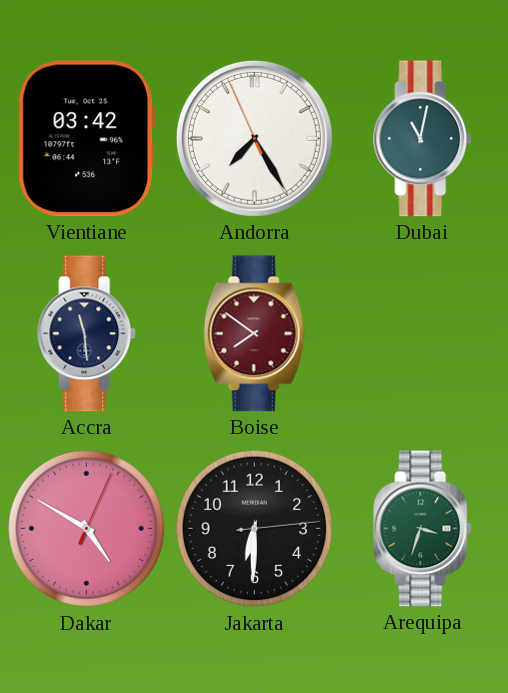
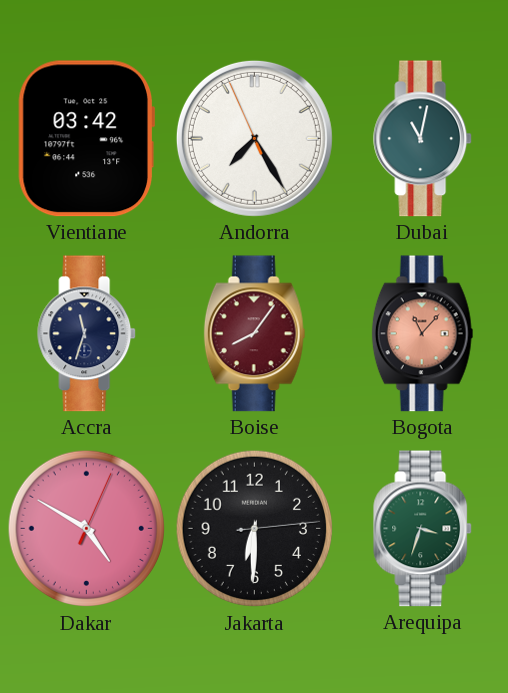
Accra: 11:29 -> 11:33 (87, 334)
Boise: 7:51 -> 8:06 (255, 334)
Bogota: none -> 11:07 (423, 334)
